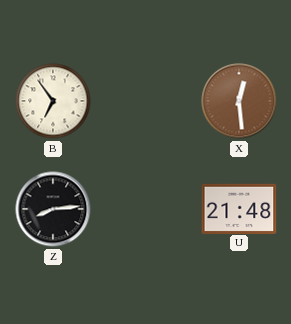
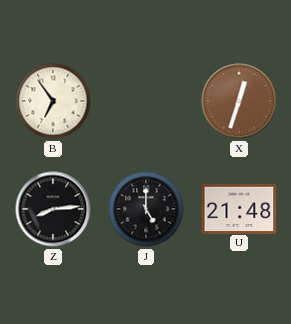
X: 12:29 -> 12:33 (239, 101)
J: none -> 5:00 (146, 209)
